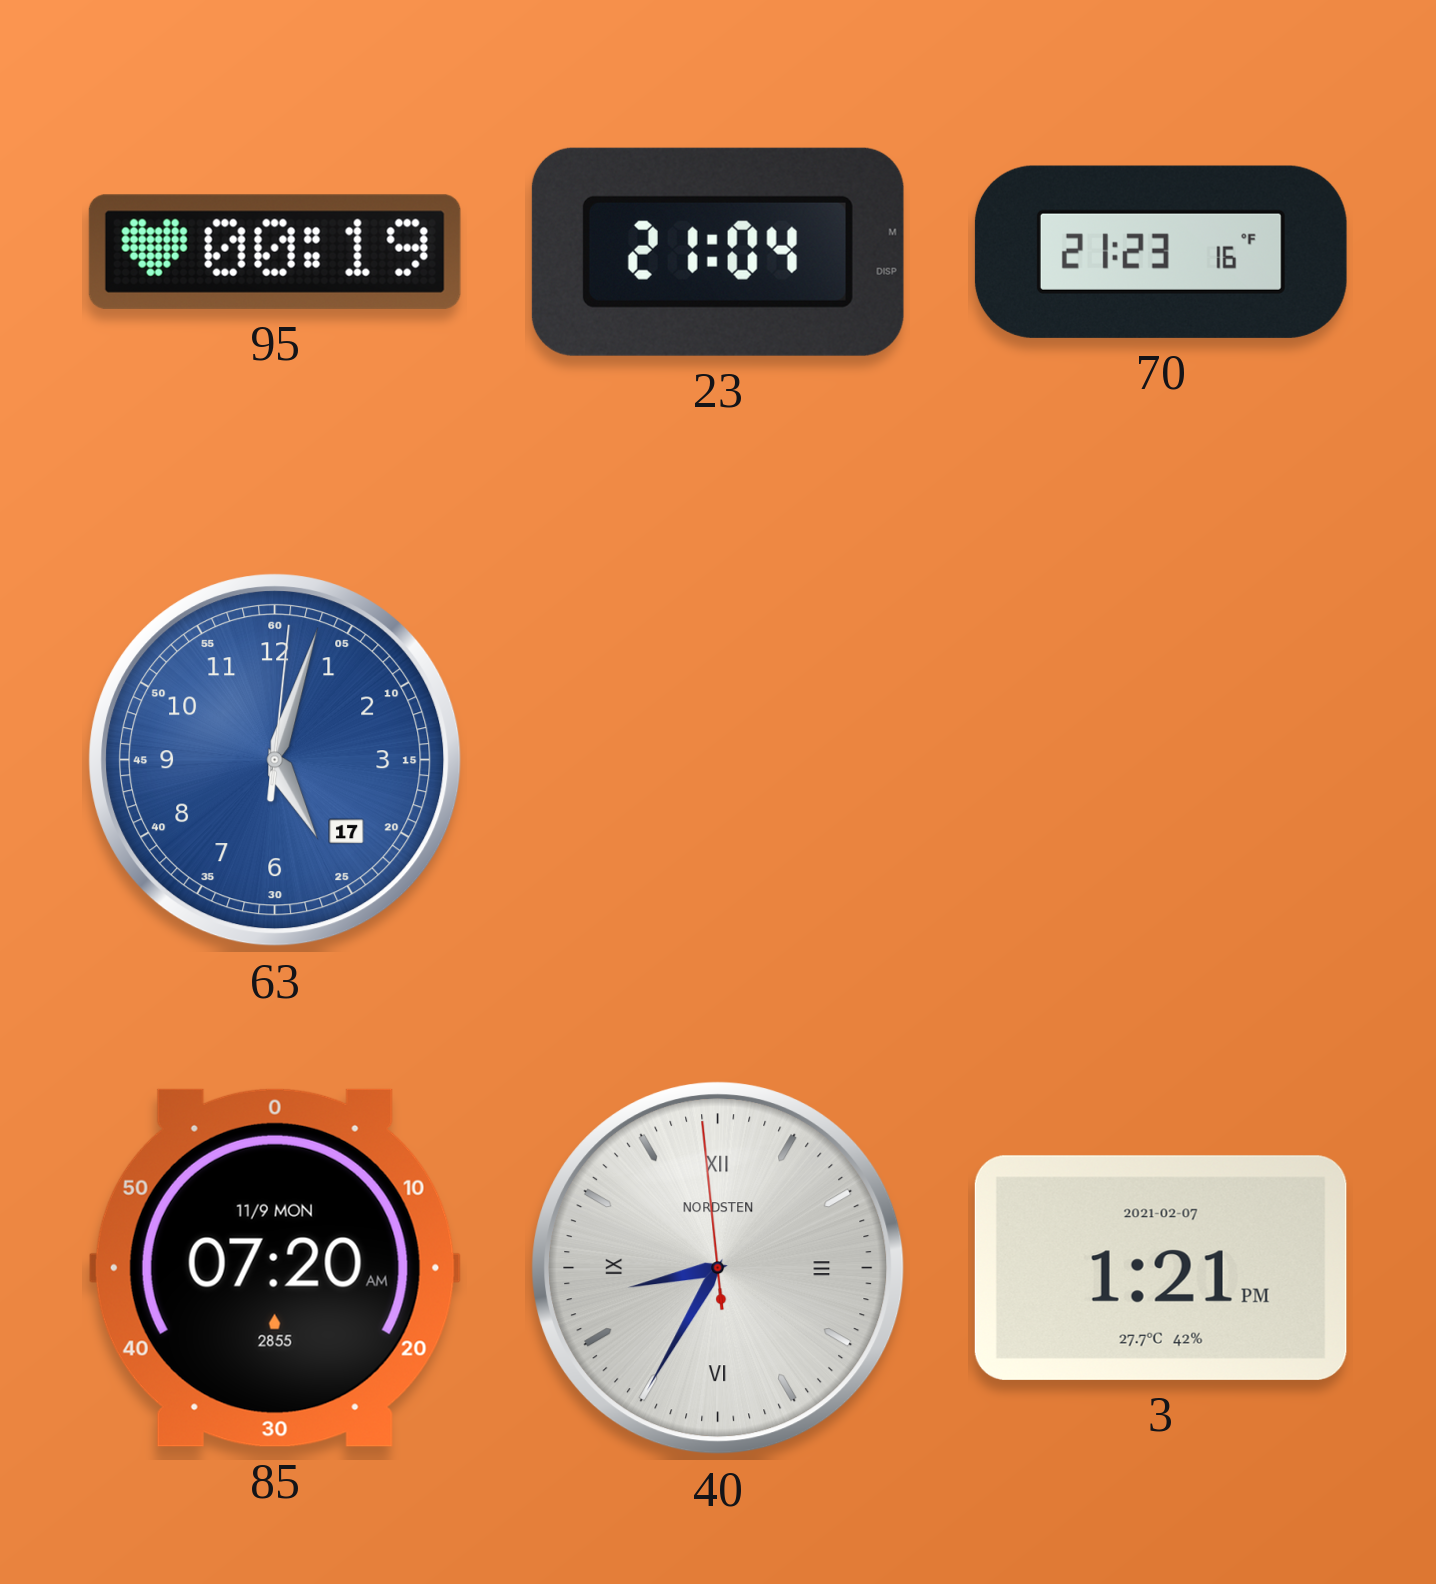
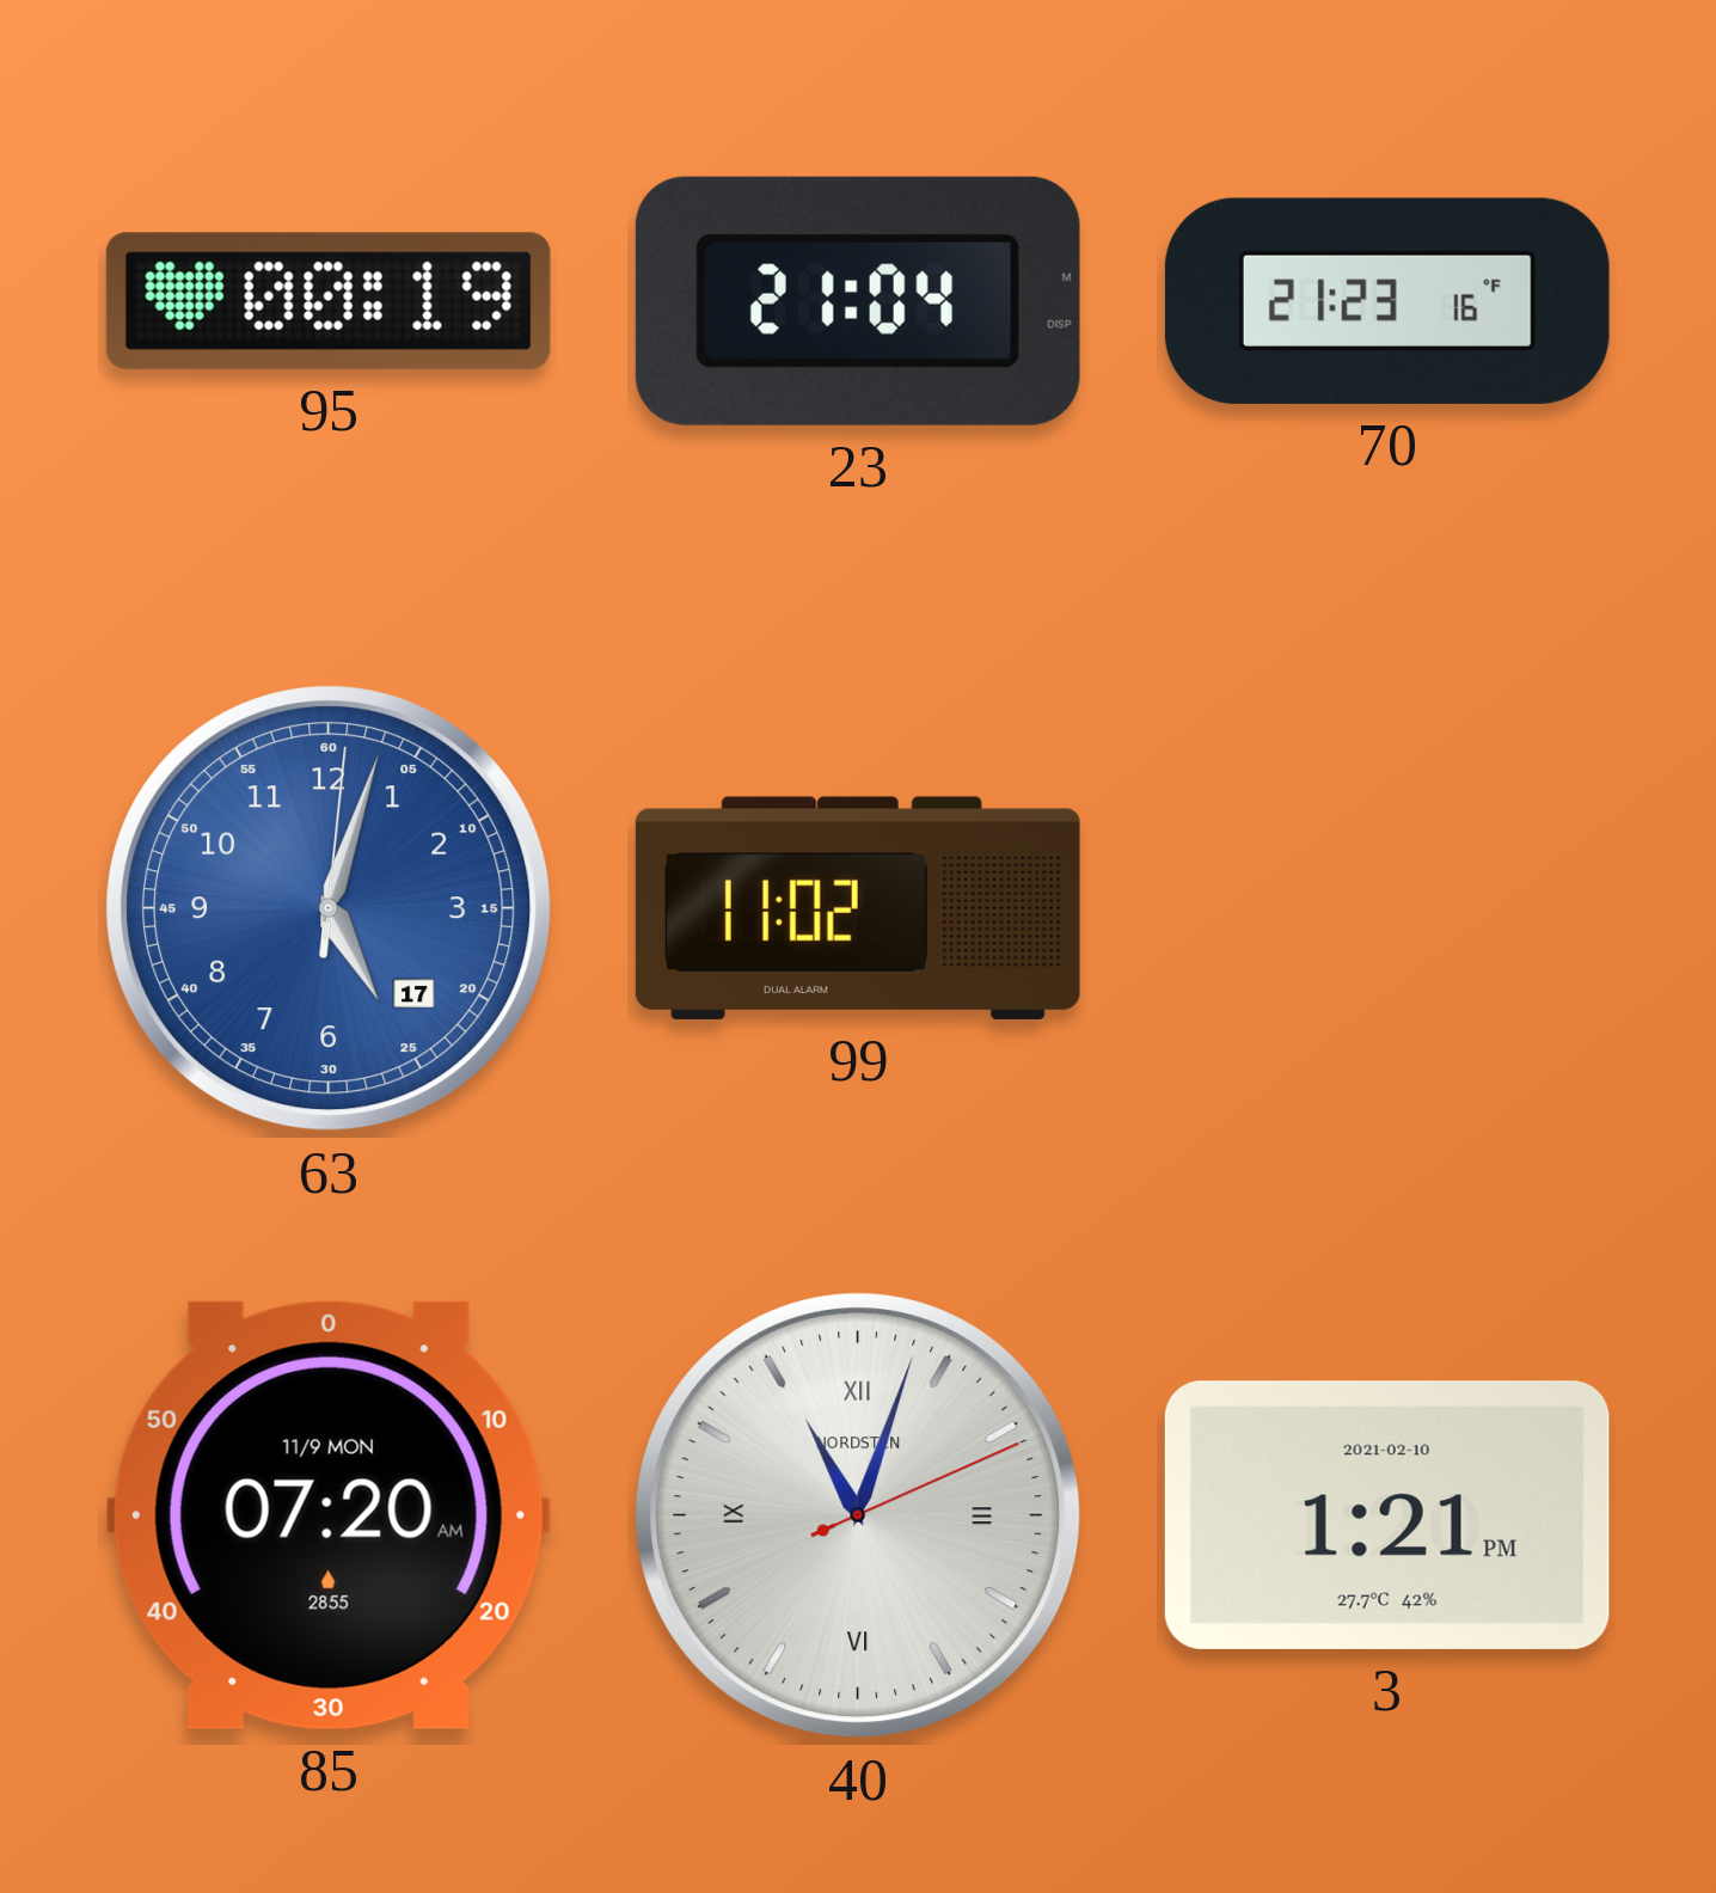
99: none -> 11:02 (858, 908)
40: 8:34 -> 11:03 (858, 1515)
3 date: 2021-02-07 -> 2021-02-10 (1387, 1515)
